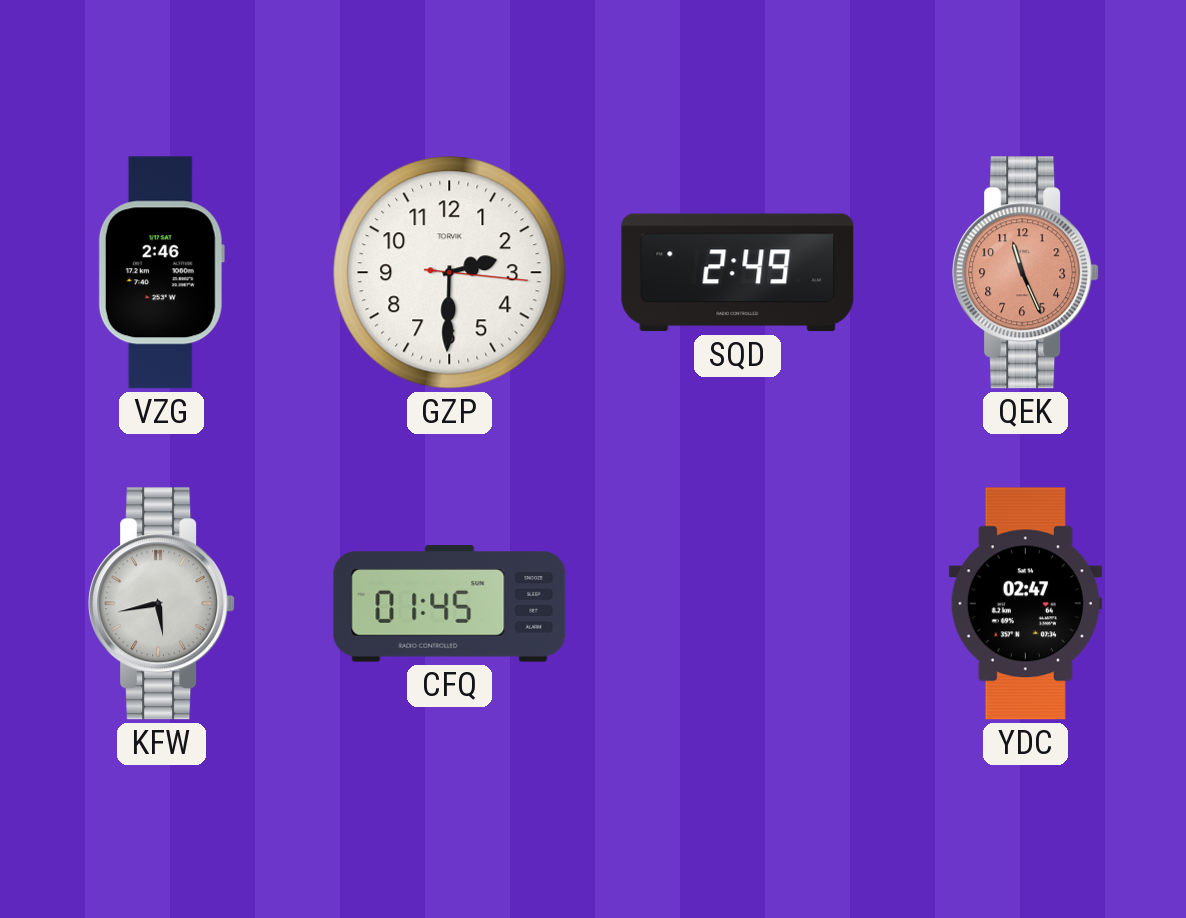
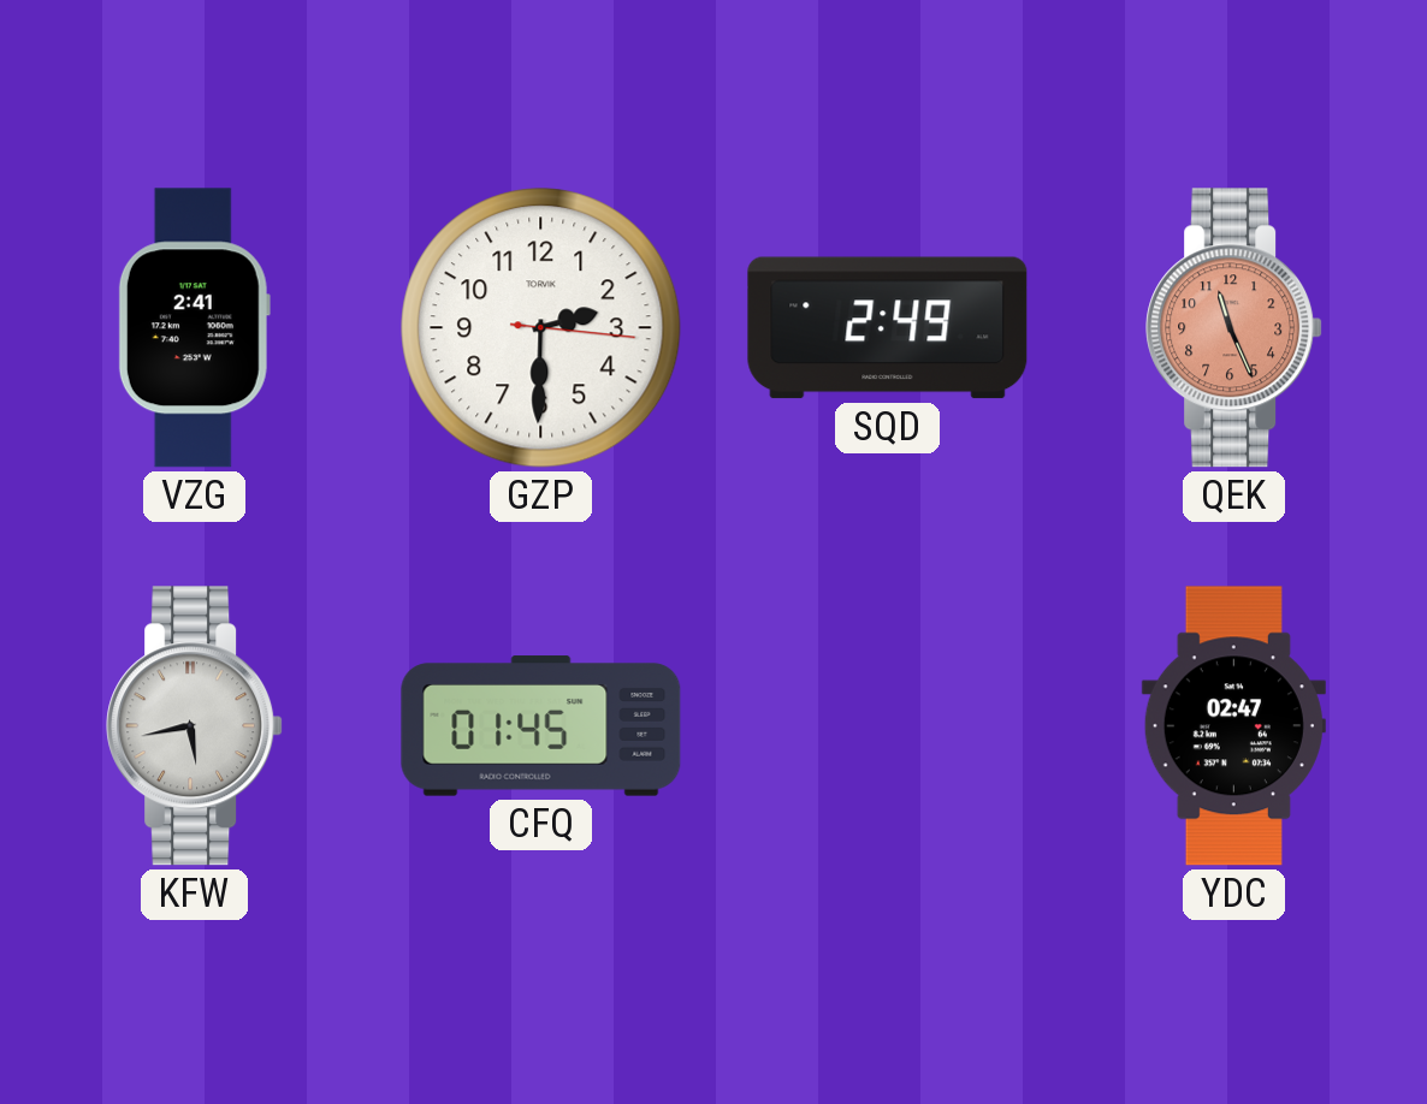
VZG: 2:46 -> 2:41 (194, 328)
